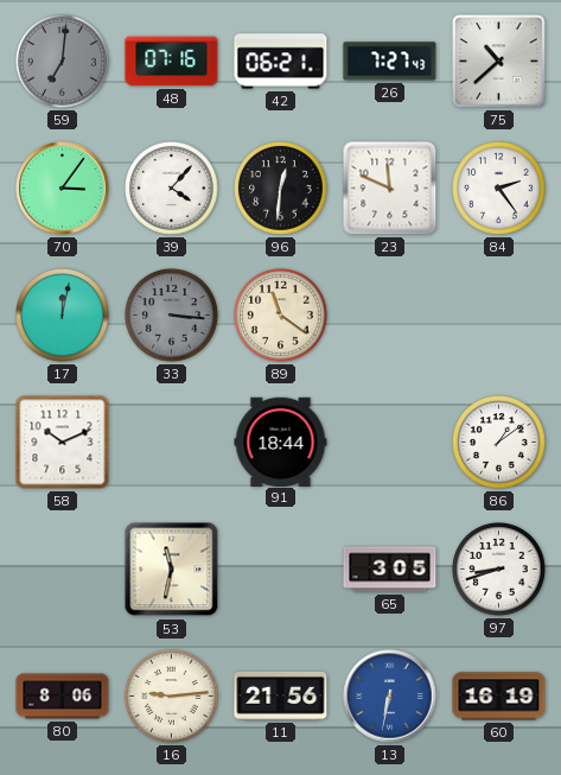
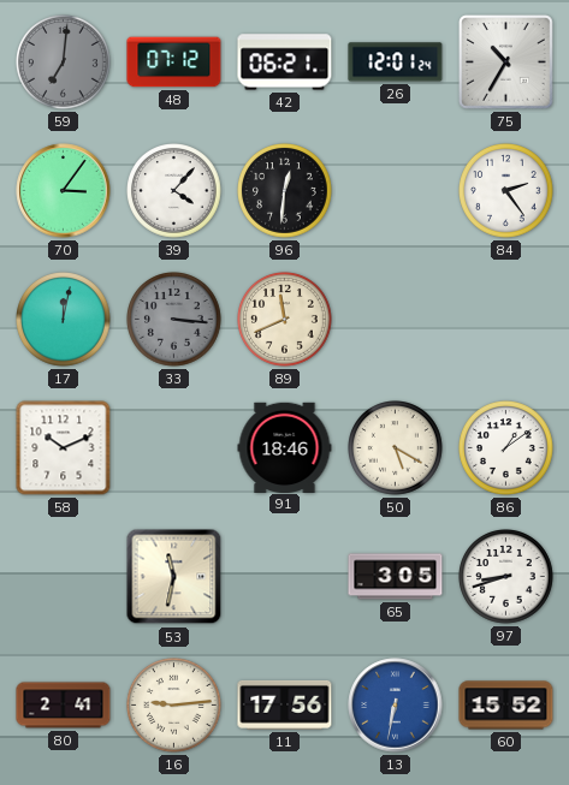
48: 07:16 -> 07:12 (174, 63)
26: 7:27 -> 12:01 (396, 63)
75: 10:38 -> 10:35 (506, 63)
23: 11:49 -> none (390, 189)
89: 11:21 -> 11:41 (285, 320)
91: 18:44 -> 18:46 (285, 447)
50: none -> 5:20 (396, 448)
80: 8:06 -> 2:41 (64, 706)
11: 21:56 -> 17:56 (285, 704)
60: 16:19 -> 15:52 (506, 706)
